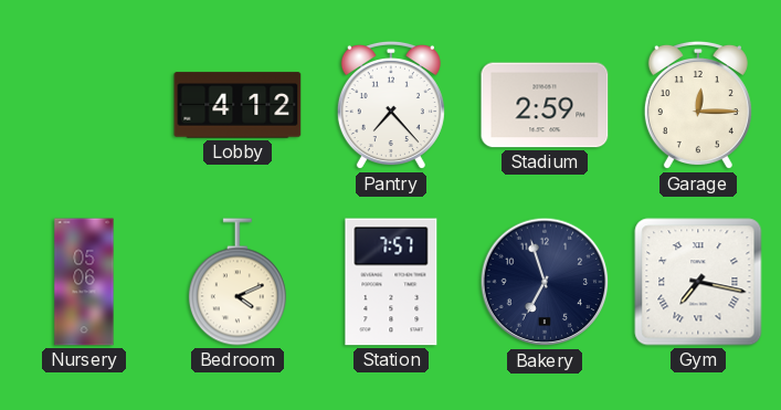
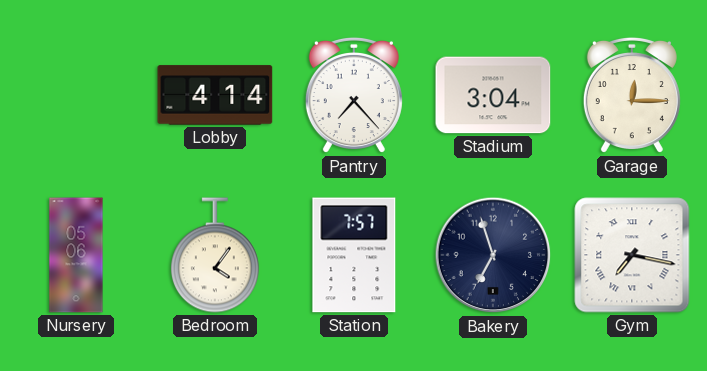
Lobby: 4:12 -> 4:14 (215, 95)
Stadium: 2:59 -> 3:04 (493, 95)
Bedroom: 4:11 -> 4:06 (215, 255)
